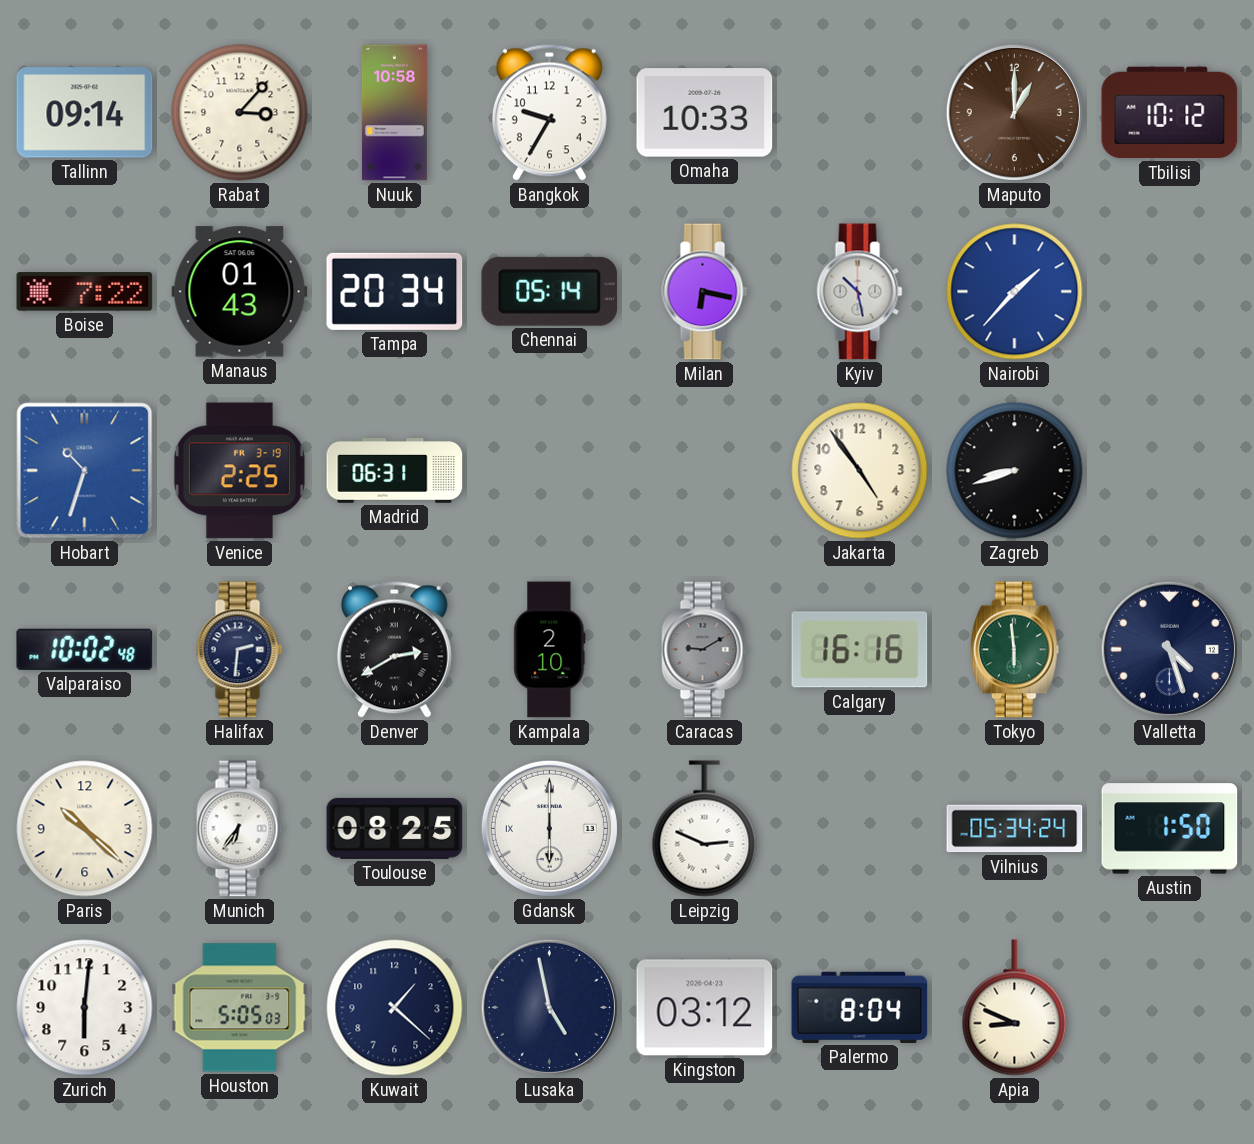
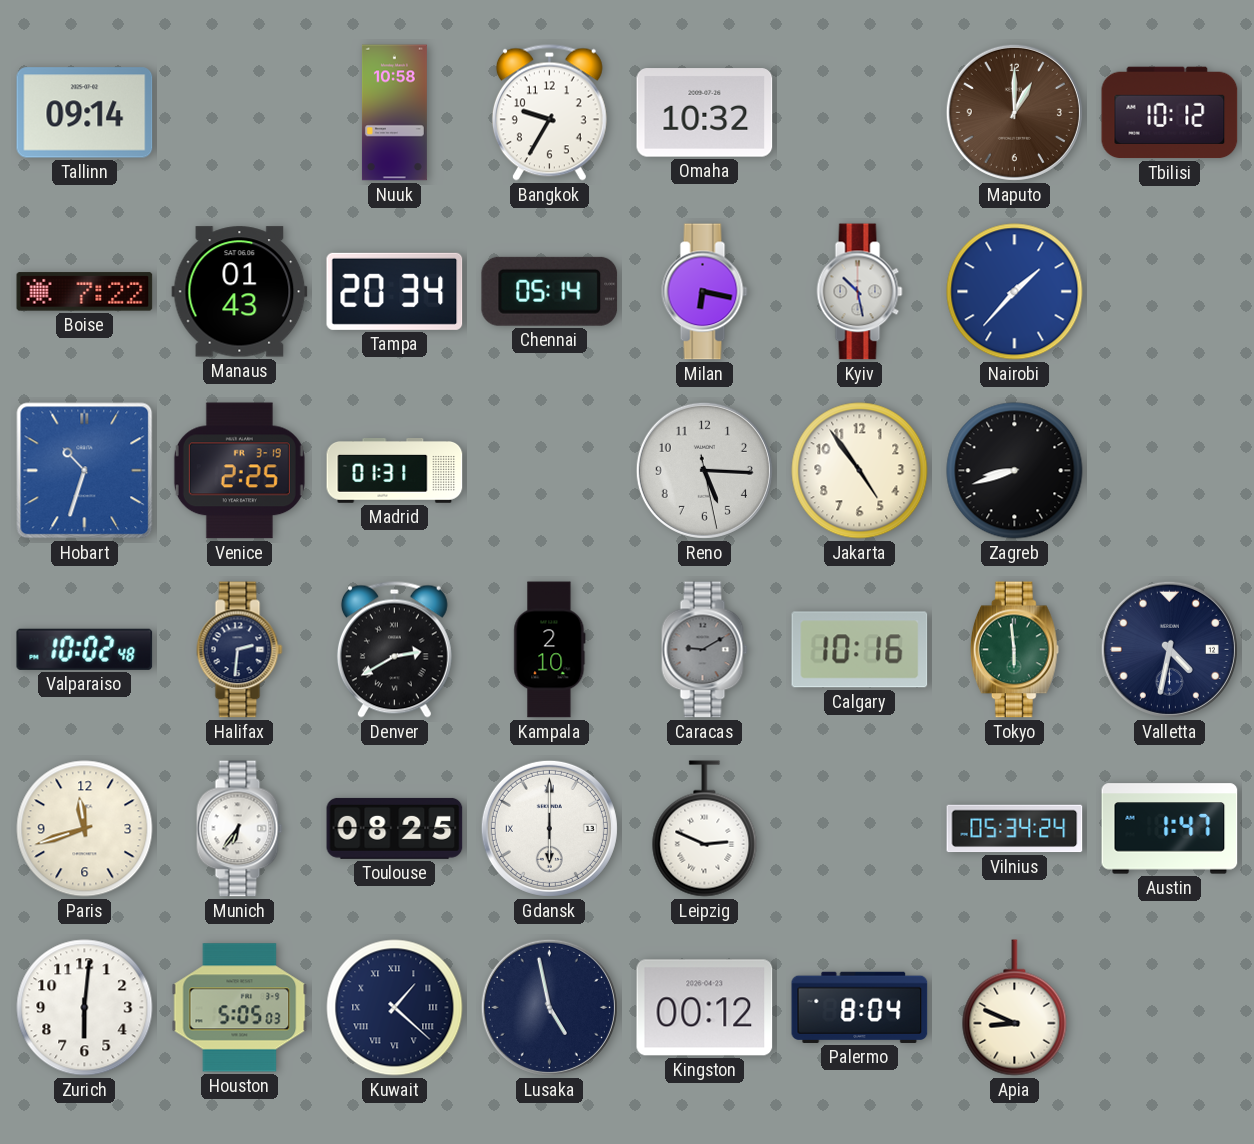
Rabat: 3:07 -> none (240, 113)
Omaha: 10:33 -> 10:32 (705, 113)
Madrid: 06:31 -> 01:31 (395, 471)
Reno: none -> 5:15 (704, 470)
Calgary: 16:16 -> 10:16 (860, 650)
Valletta: 4:27 -> 4:32 (1169, 649)
Paris: 10:22 -> 11:42 (85, 829)
Austin: 1:50 -> 1:47 (1170, 829)
Kuwait numerals: Arabic -> Roman (395, 1008)
Kingston: 03:12 -> 00:12 (705, 1008)
